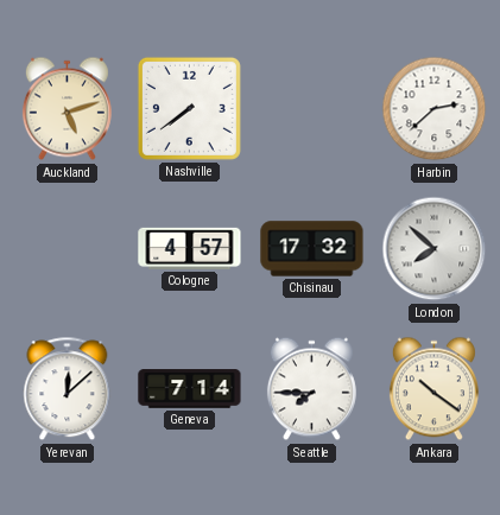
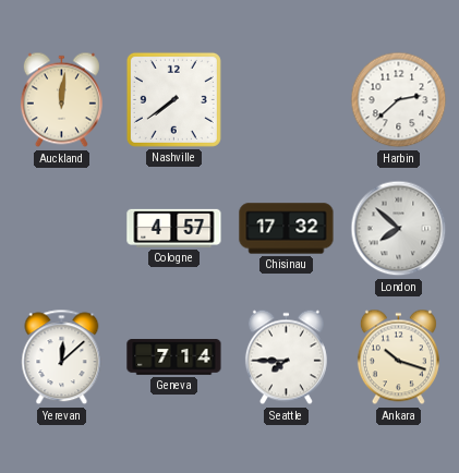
Auckland: 5:12 -> 12:01 (61, 100)
Ankara: 10:21 -> 10:18 (398, 357)
